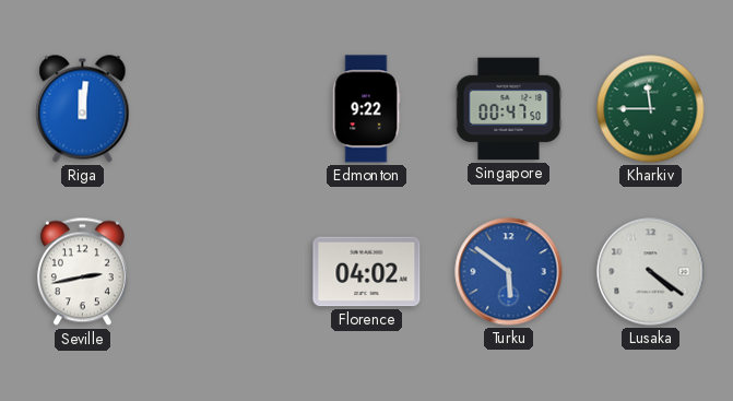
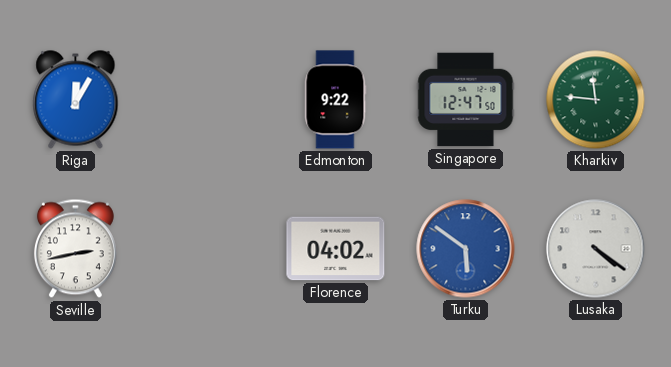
Riga: 12:01 -> 12:05 (76, 100)
Singapore: 00:47 -> 12:47 (466, 100)
Kharkiv: 11:45 -> 11:46 (596, 100)
